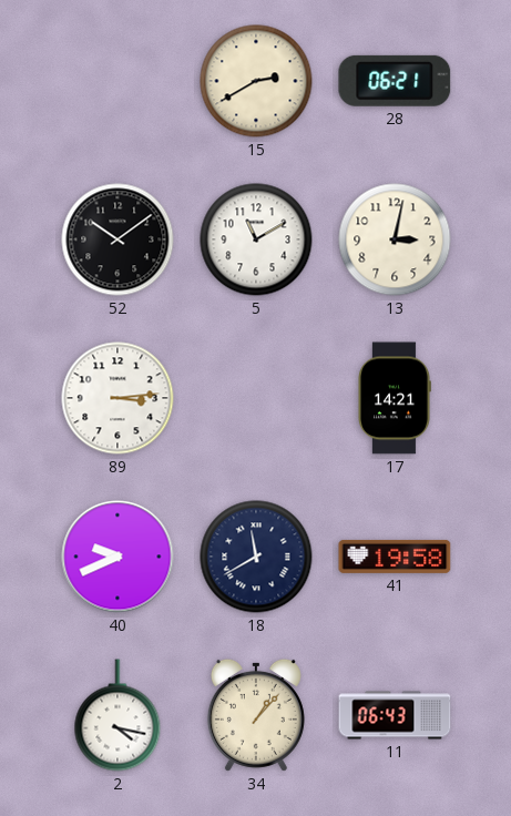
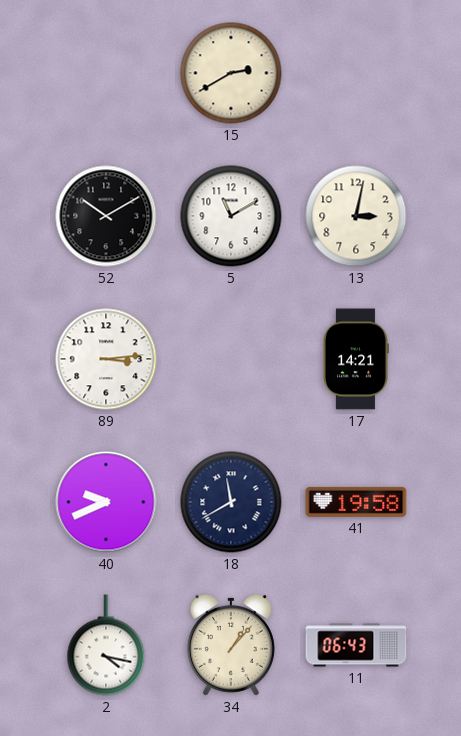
28: 06:21 -> none (395, 81)
52: 10:09 -> 10:10 (106, 216)
